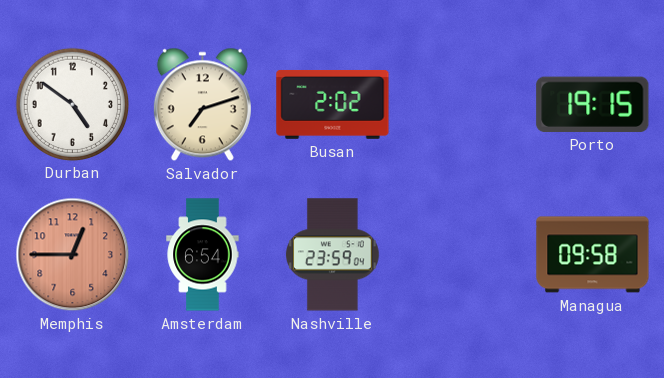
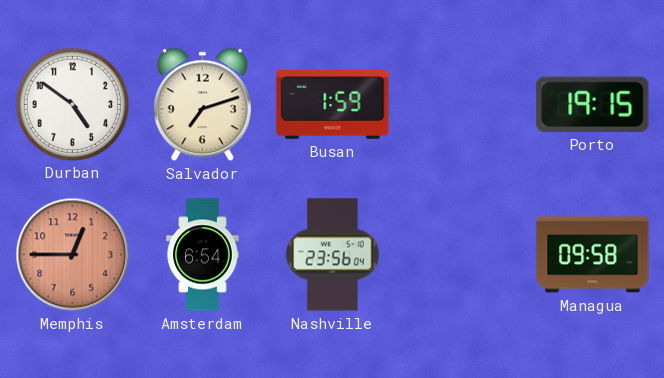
Busan: 2:02 -> 1:59 (333, 104)
Nashville: 23:59 -> 23:56 (332, 255)
